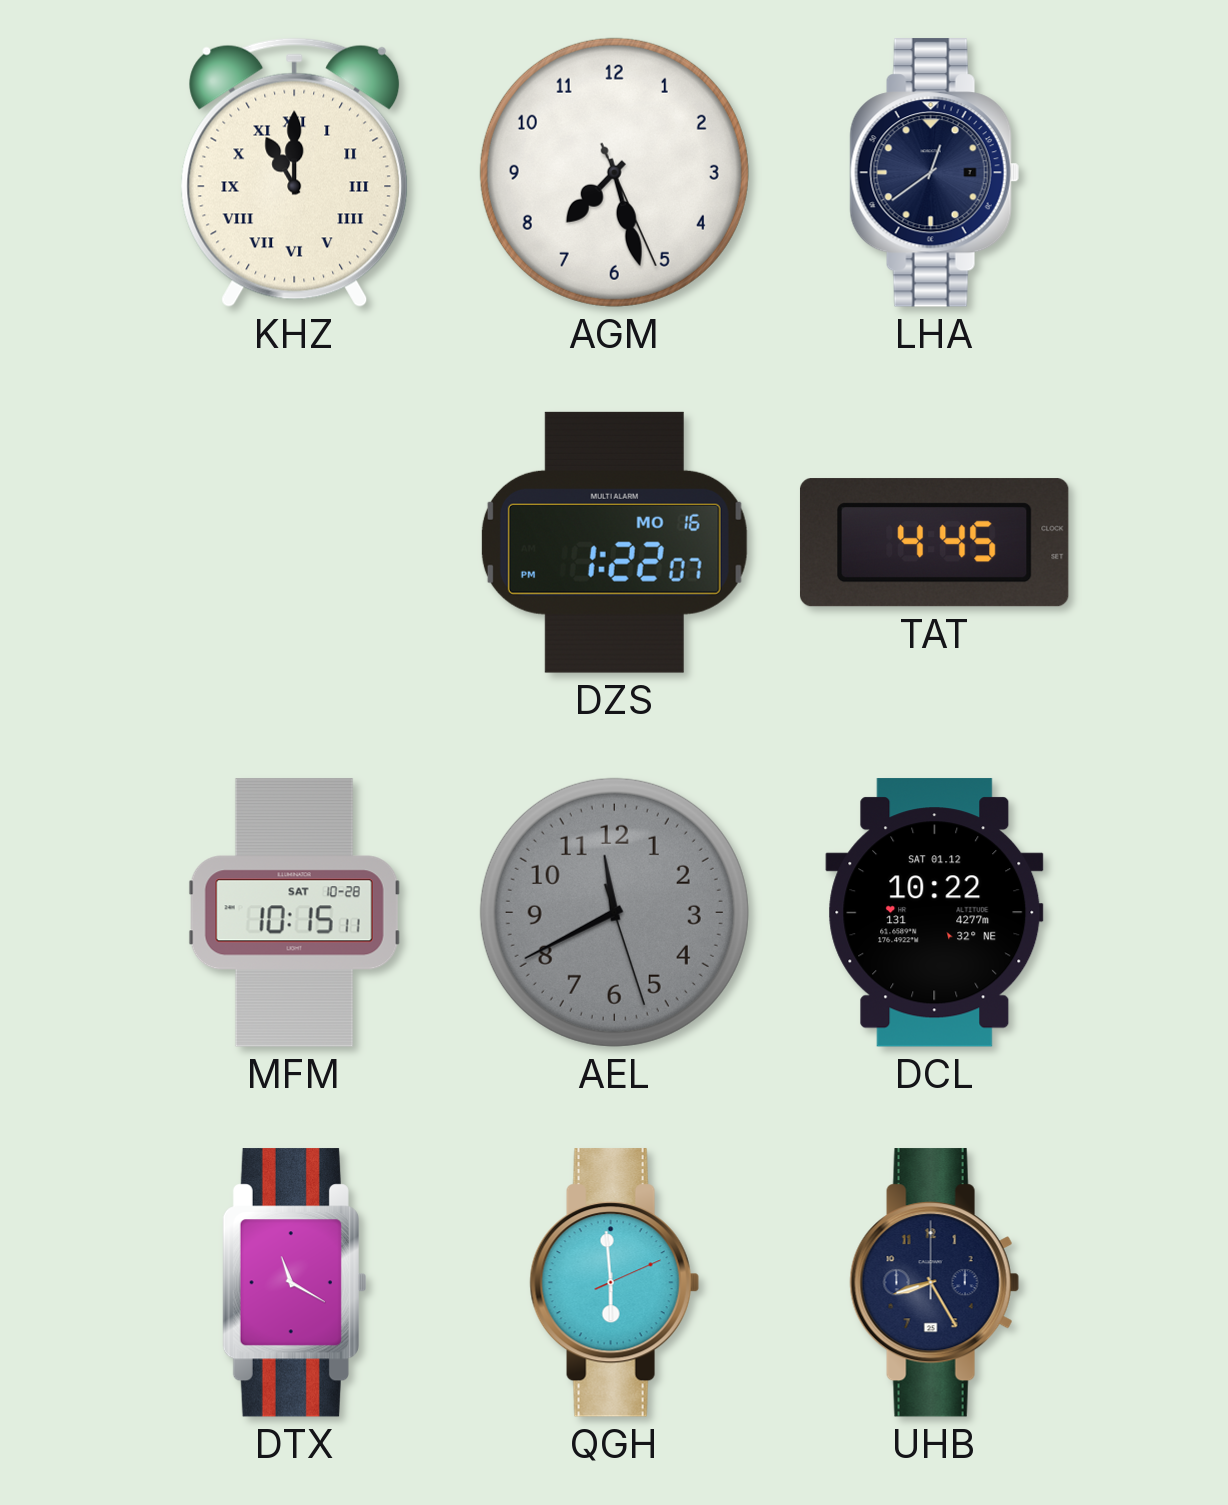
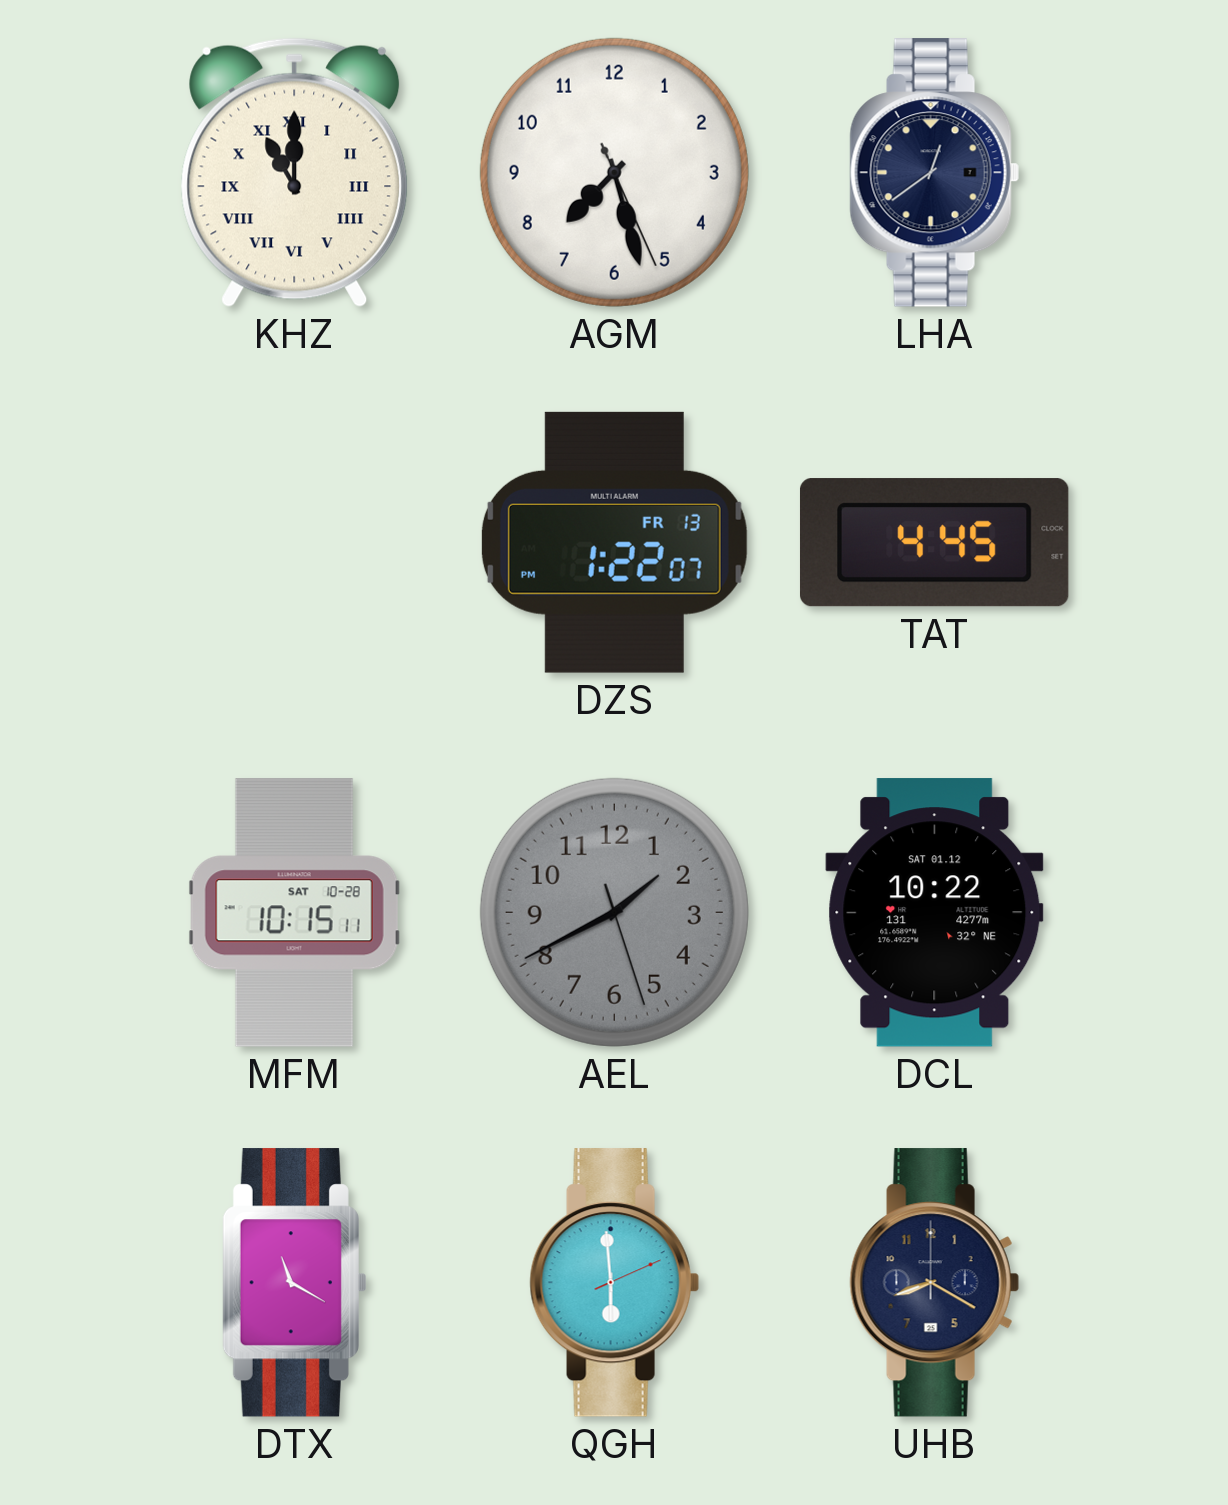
DZS date: MO 16 -> FR 13 (614, 542)
AEL: 11:40 -> 1:40 (614, 912)
UHB: 8:25 -> 8:20 (934, 1283)
